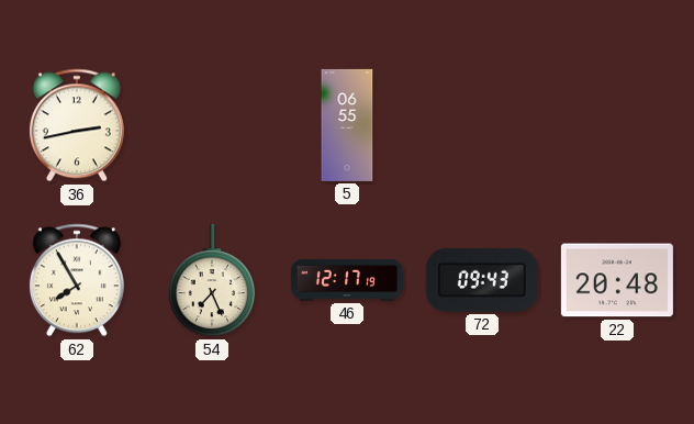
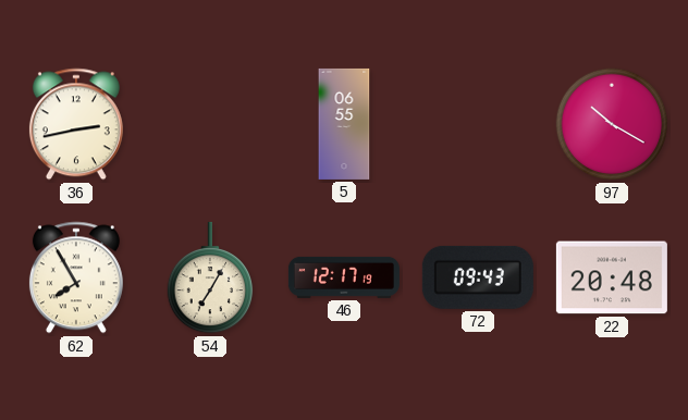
97: none -> 10:20 (612, 124)
54: 7:26 -> 7:05 (210, 277)
